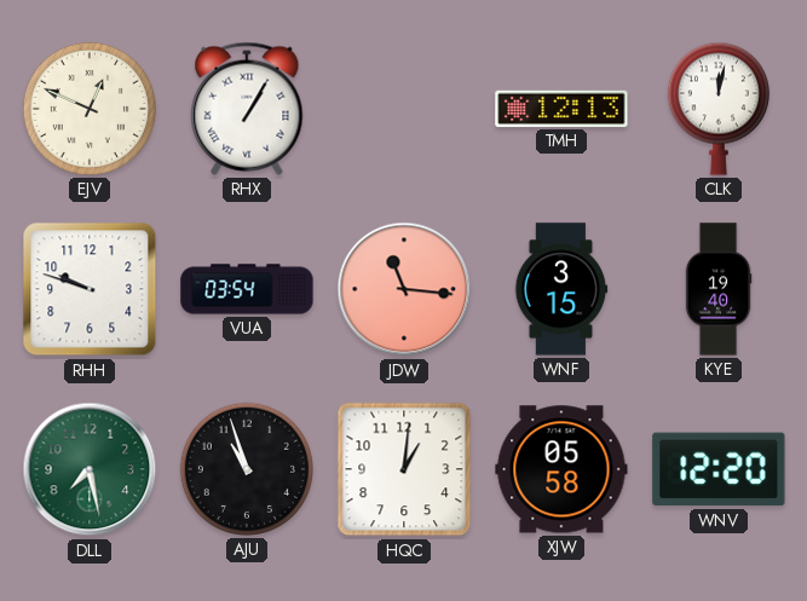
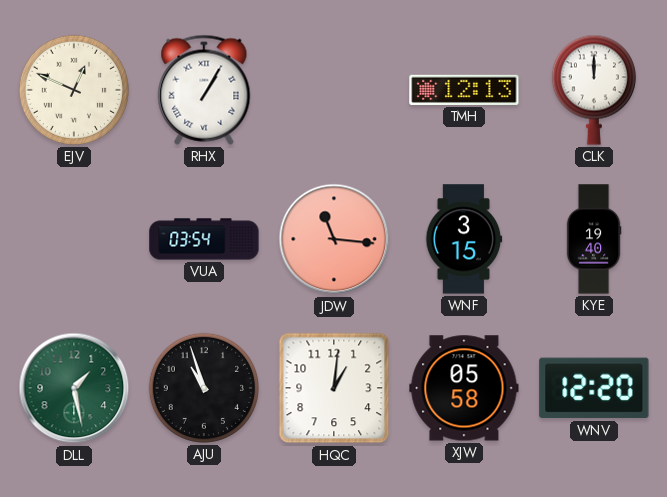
CLK: 12:02 -> 12:00 (594, 90)
RHH: 9:48 -> none (90, 289)
DLL: 7:28 -> 1:28 (74, 388)
